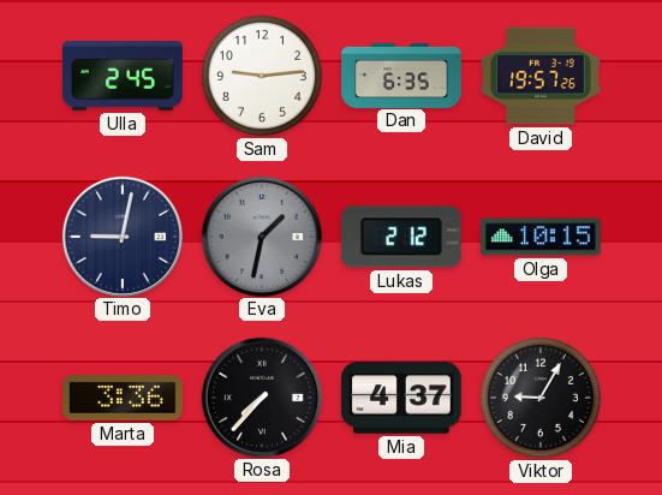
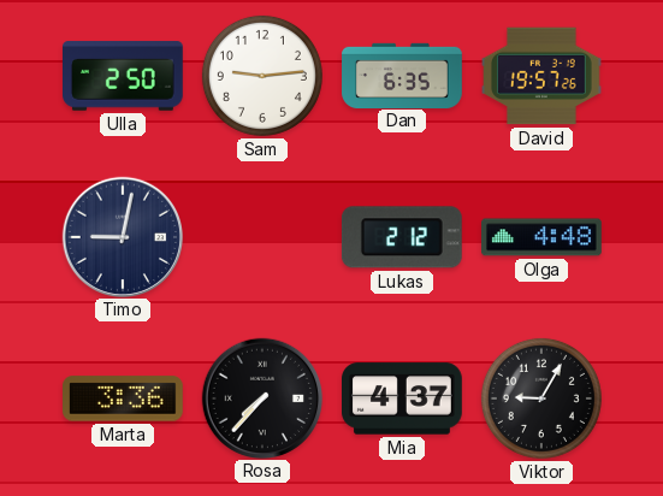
Ulla: 2:45 -> 2:50 (124, 76)
Eva: 1:32 -> none (261, 235)
Olga: 10:15 -> 4:48 (543, 237)
